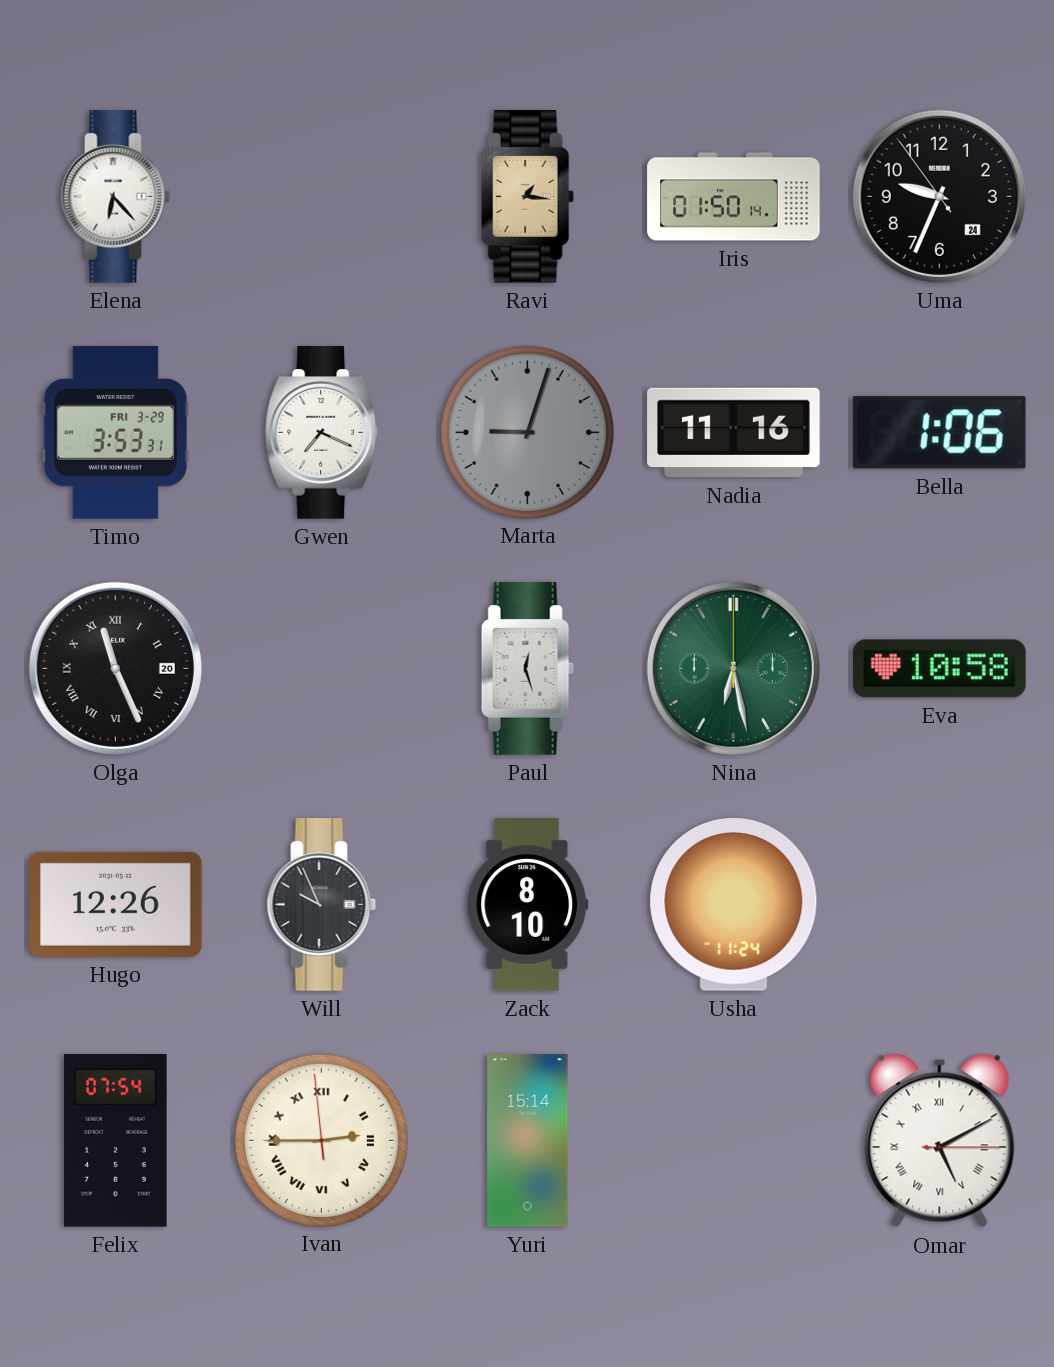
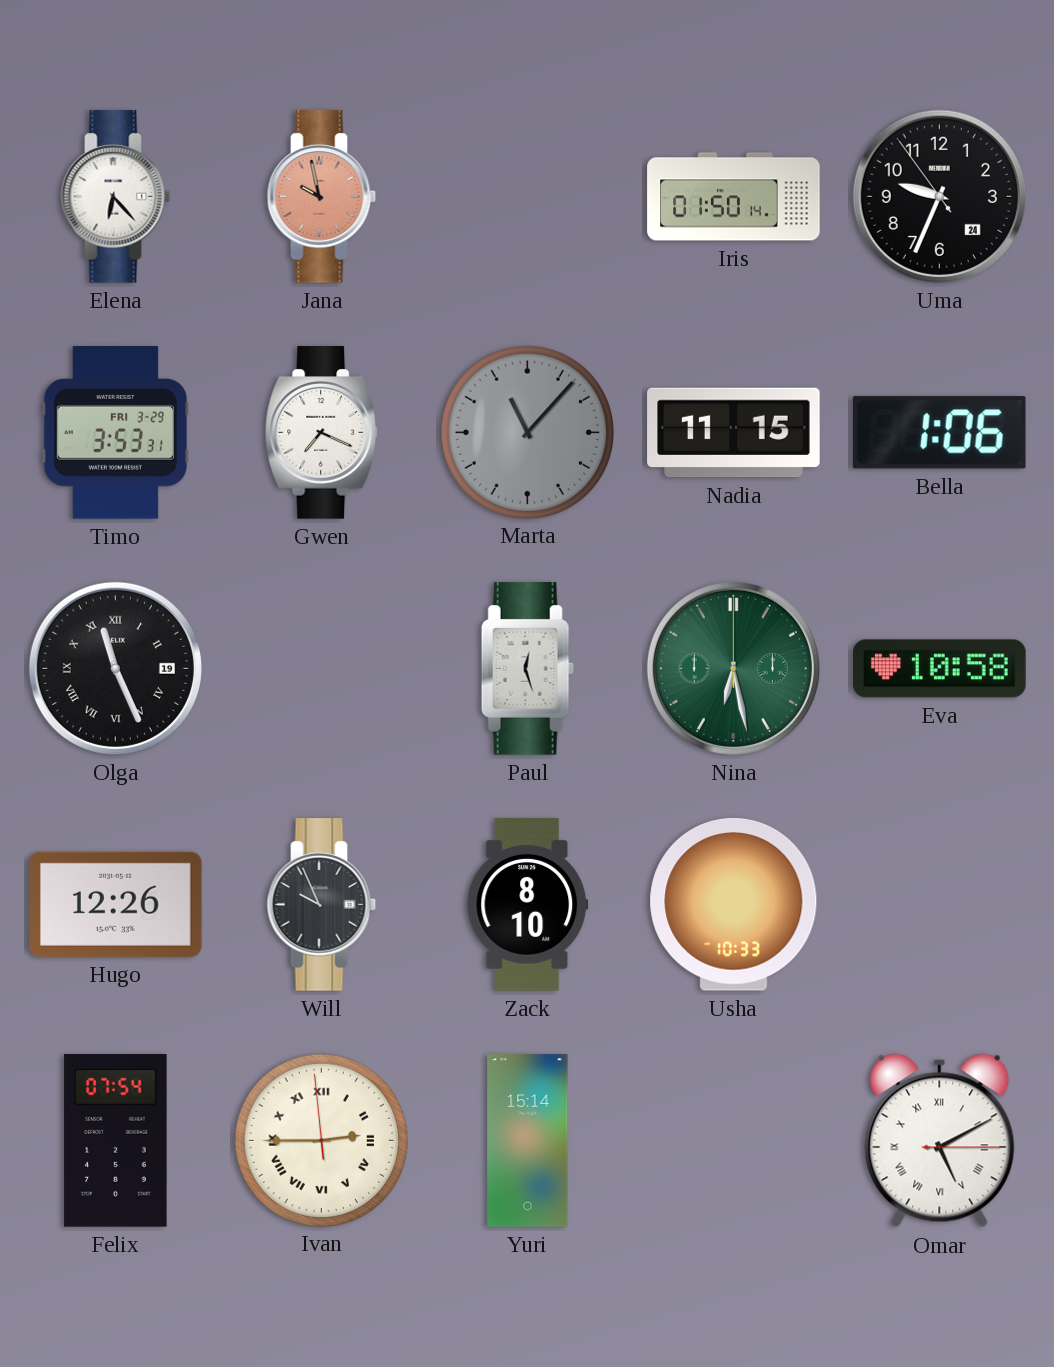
Jana: none -> 9:58 (322, 197)
Ravi: 1:16 -> none (527, 197)
Marta: 9:03 -> 11:07 (527, 432)
Nadia: 11:16 -> 11:15 (734, 433)
Olga date: 20 -> 19 (115, 668)
Usha: 11:24 -> 10:33 (734, 904)
